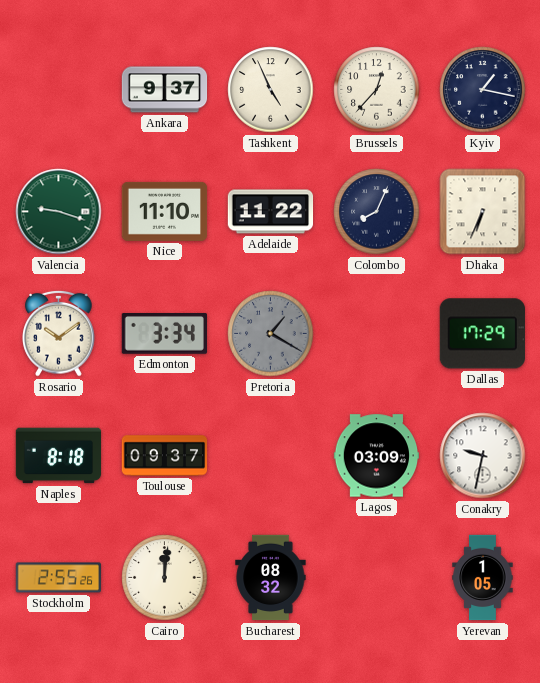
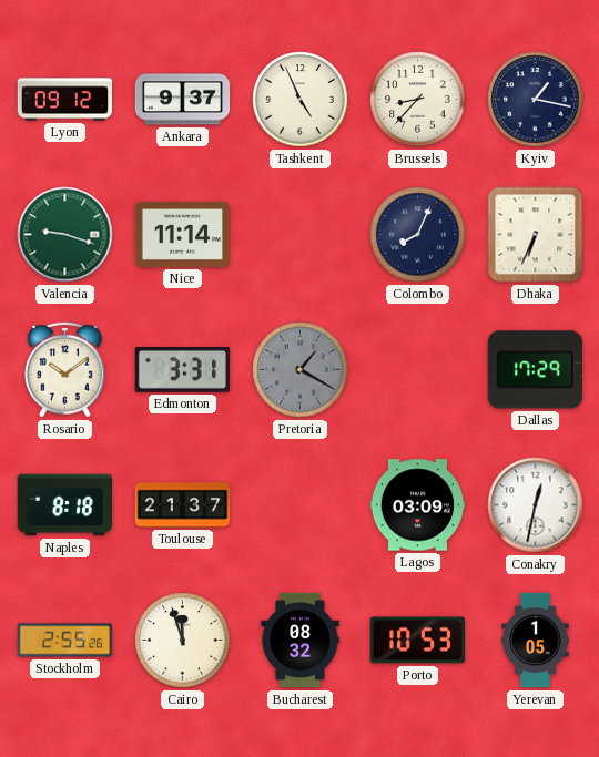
Lyon: none -> 09:12 (65, 100)
Brussels: 12:37 -> 8:37 (418, 100)
Nice: 11:10 -> 11:14 (183, 234)
Adelaide: 11:22 -> none (271, 212)
Edmonton: 3:34 -> 3:31 (182, 370)
Toulouse: 09:37 -> 21:37 (183, 505)
Conakry: 9:32 -> 12:32 (536, 505)
Cairo: 12:01 -> 11:57 (183, 641)
Porto: none -> 10:53 (417, 641)
